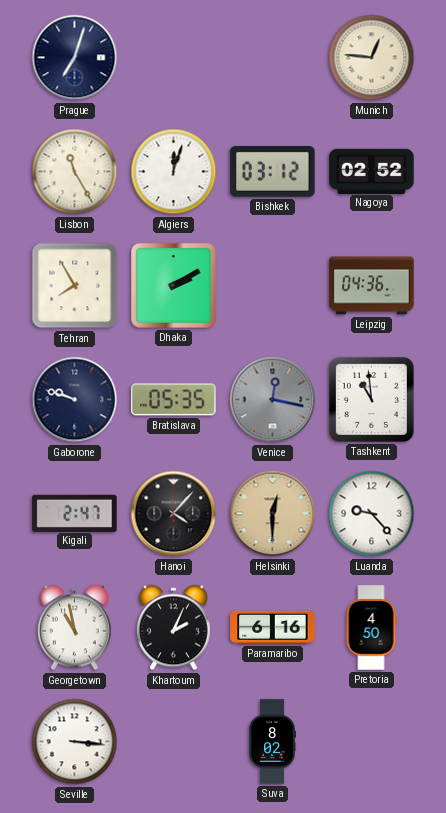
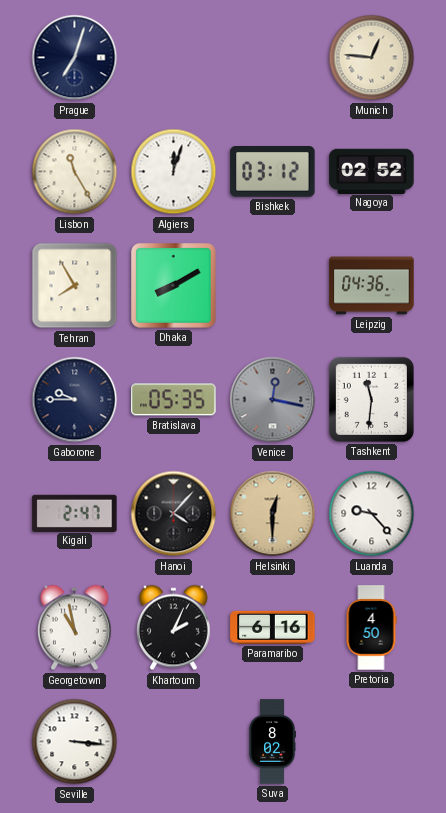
Dhaka: 2:10 -> 8:10 (174, 286)
Gaborone: 9:48 -> 9:45 (75, 400)
Tashkent: 10:59 -> 11:31 (371, 399)
